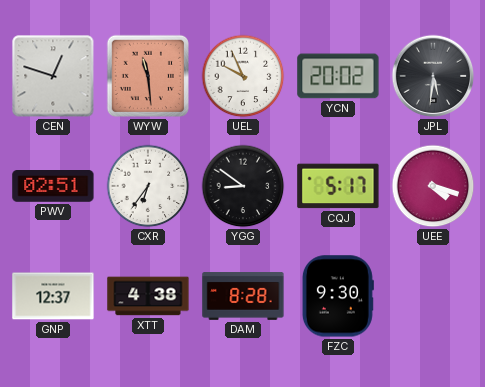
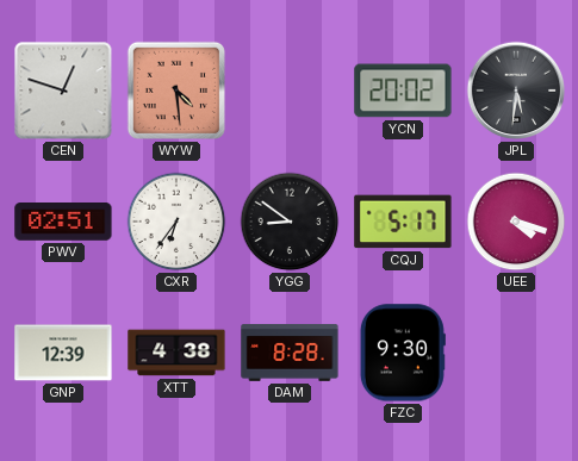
WYW: 11:29 -> 4:29 (176, 91)
UEL: 9:56 -> none (243, 76)
GNP: 12:37 -> 12:39 (63, 353)
